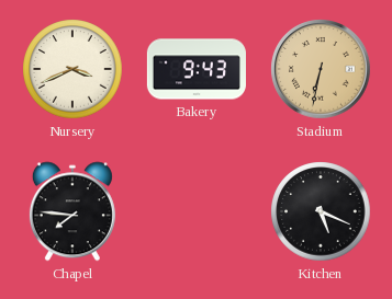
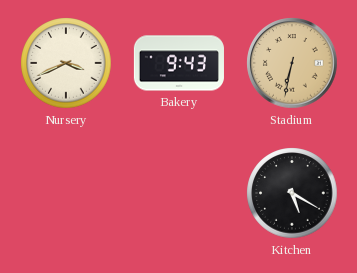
Chapel: 7:46 -> none (72, 211)
Kitchen: 5:19 -> 5:20 (292, 193)
